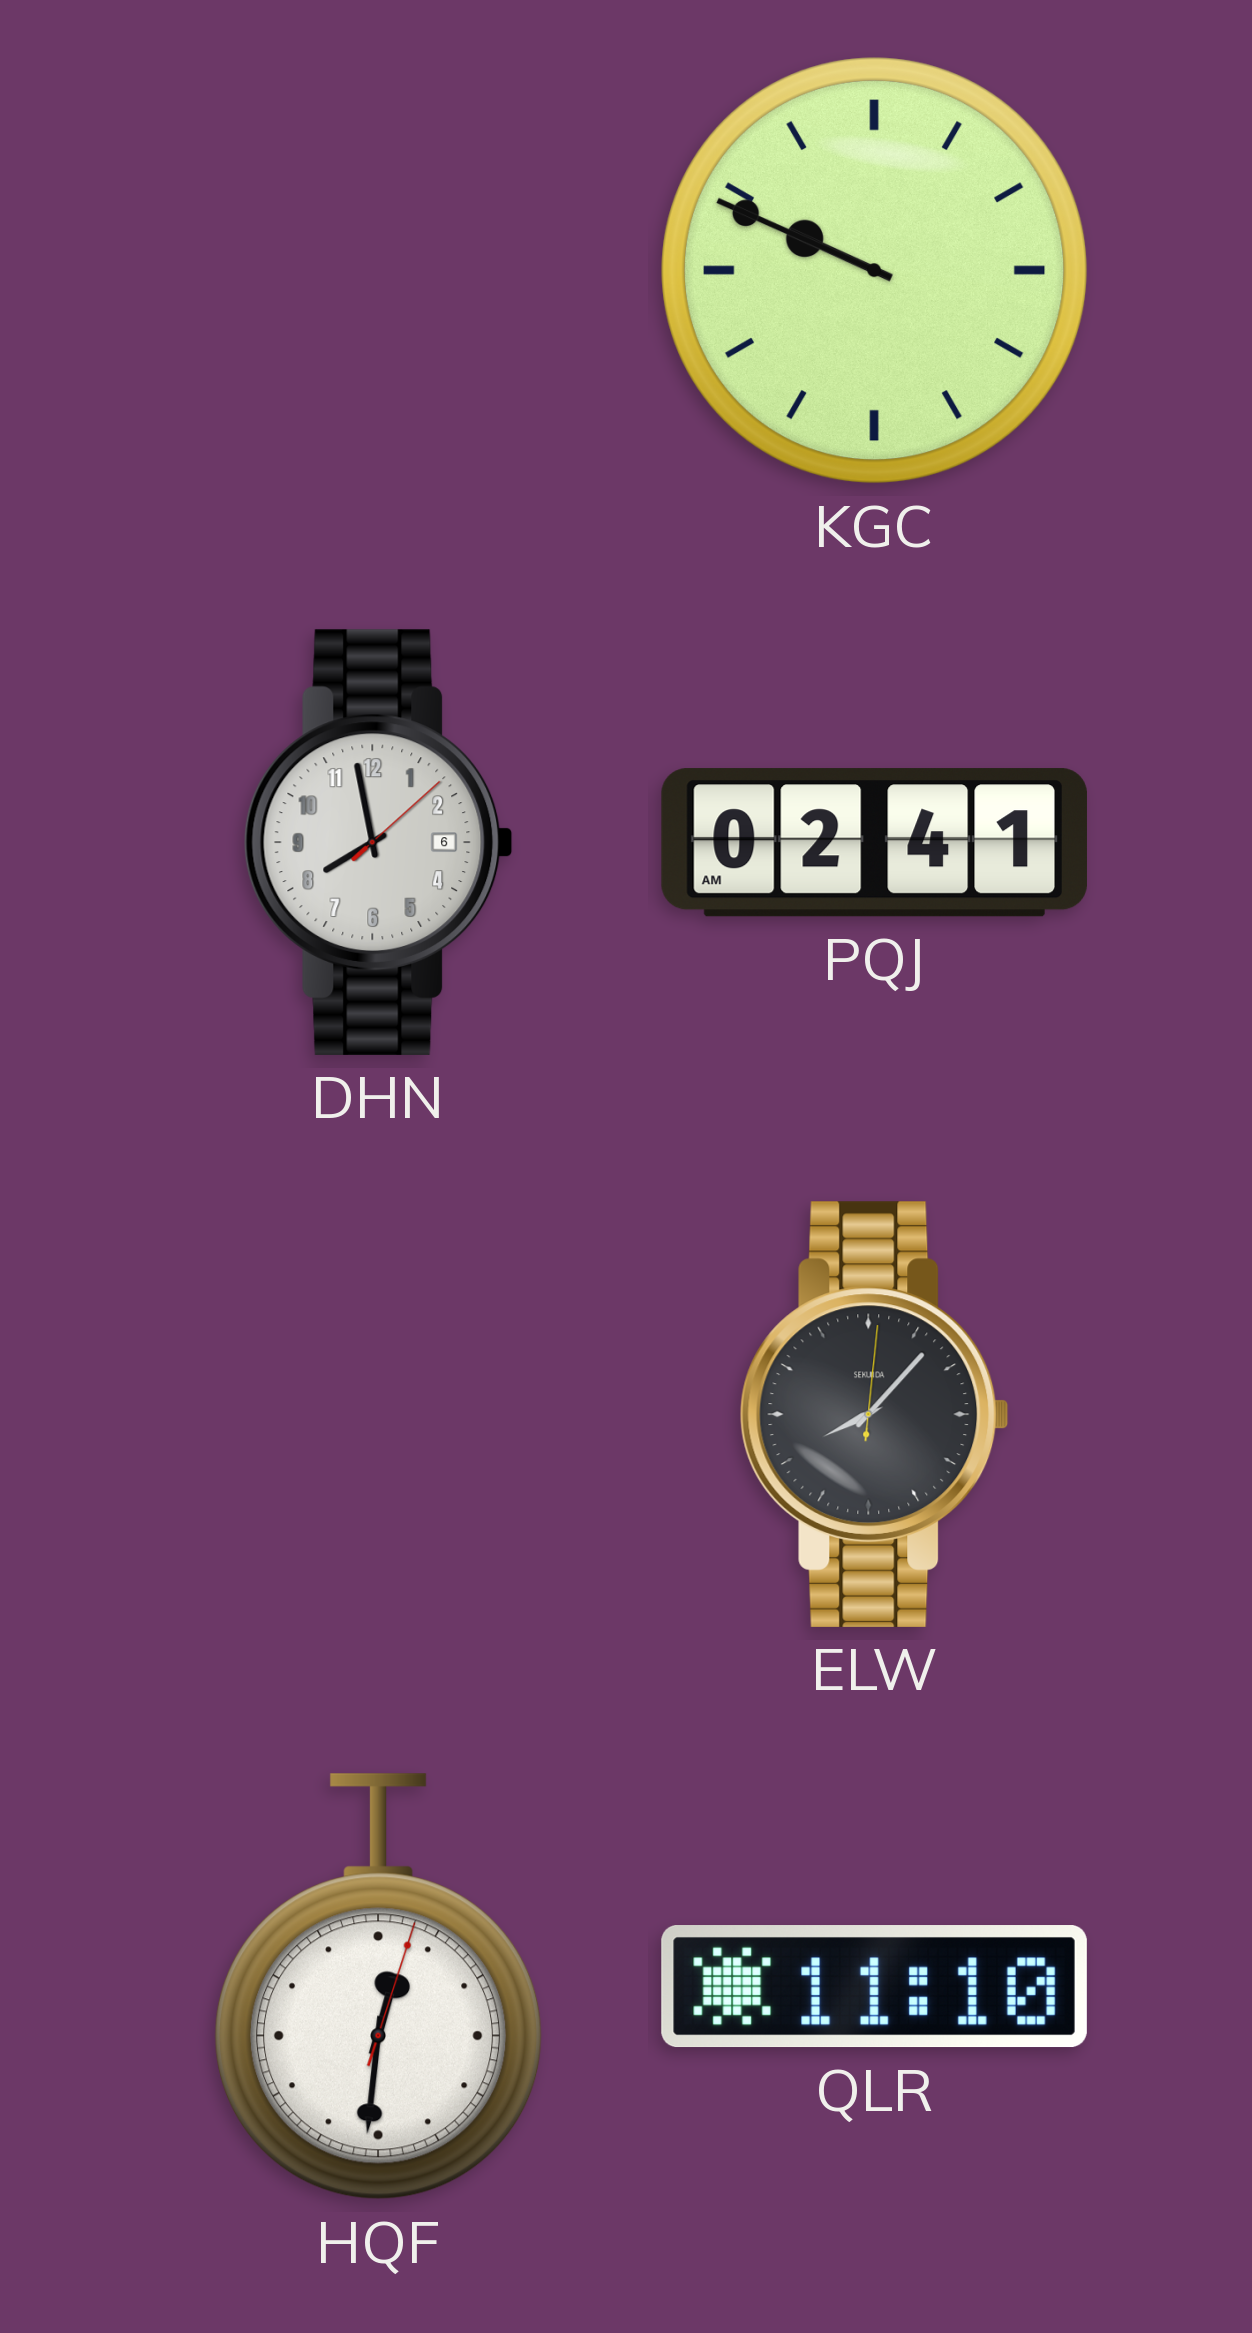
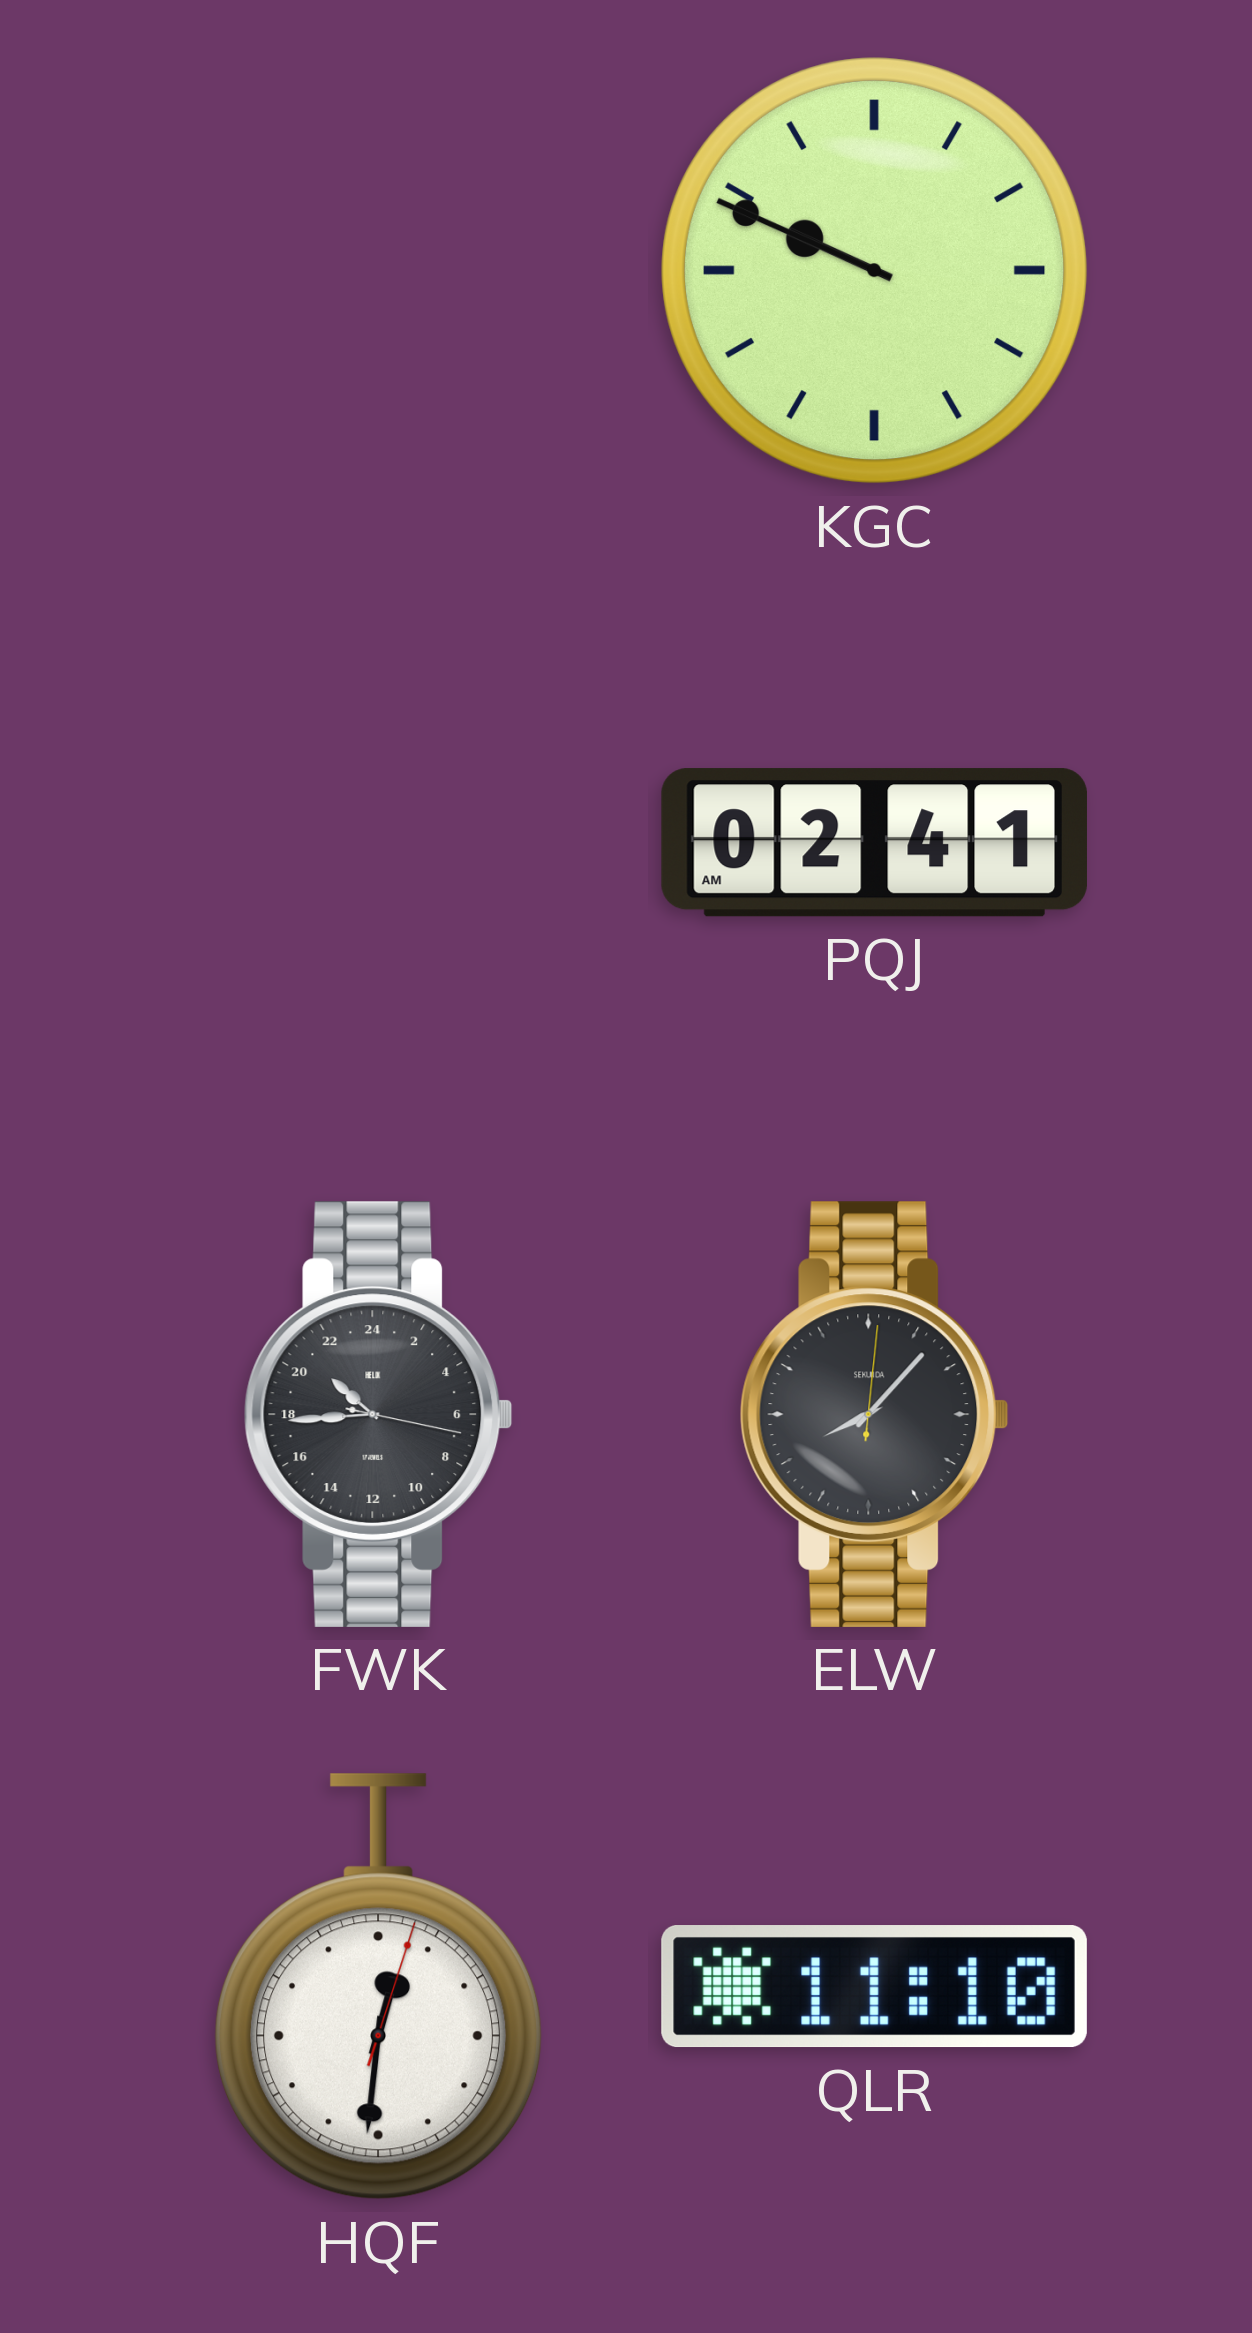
DHN: 7:58 -> none (378, 842)
FWK: none -> 20:44 (378, 1414)
